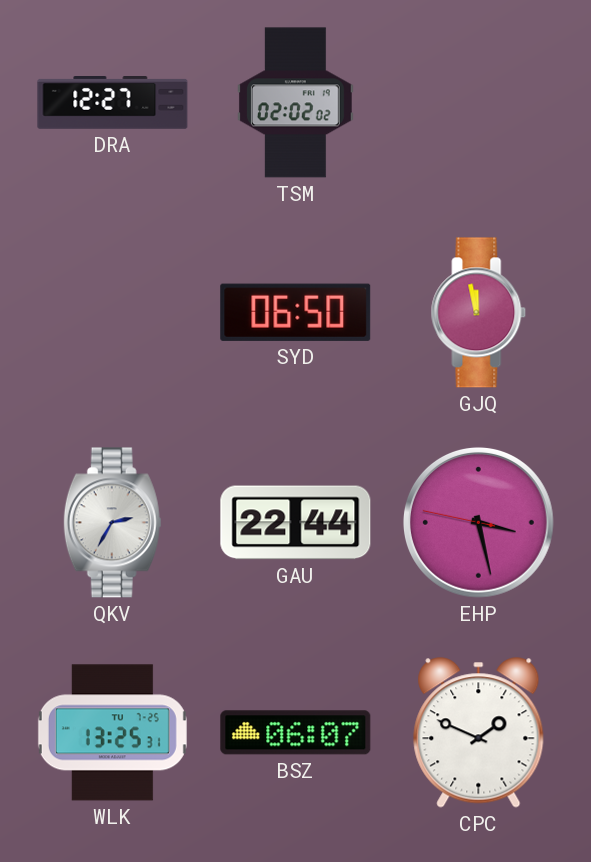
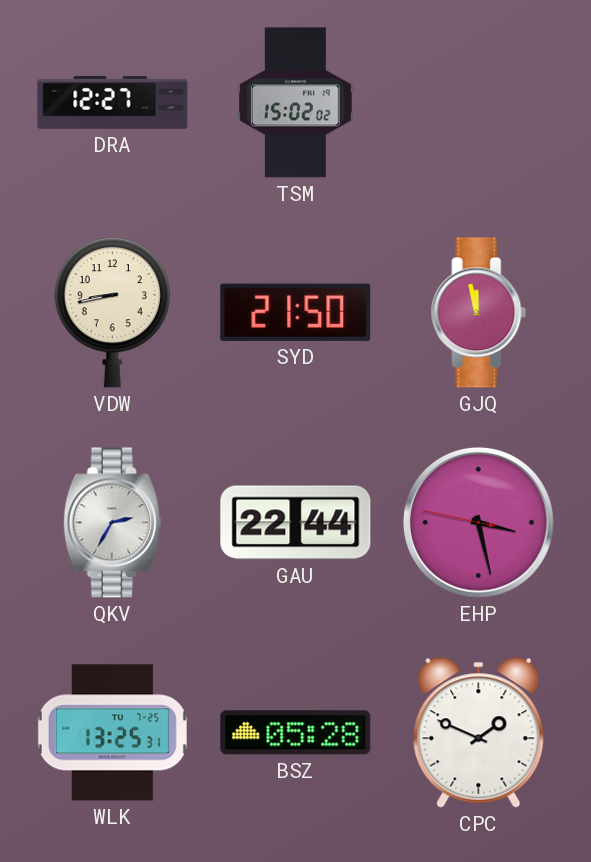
TSM: 02:02 -> 15:02 (295, 103)
VDW: none -> 8:43 (112, 313)
SYD: 06:50 -> 21:50 (296, 312)
BSZ: 06:07 -> 05:28 (296, 733)
